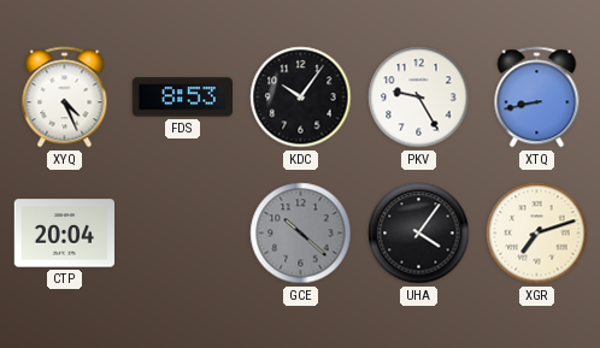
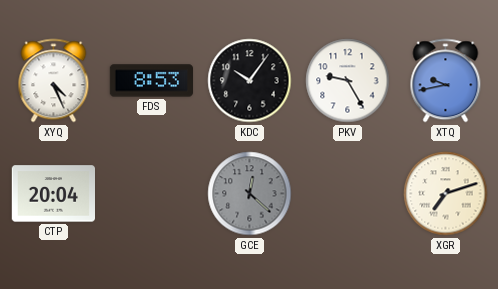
XTQ: 8:43 -> 9:43 (446, 81)
GCE: 10:22 -> 12:22 (250, 194)
UHA: 4:06 -> none (419, 234)
